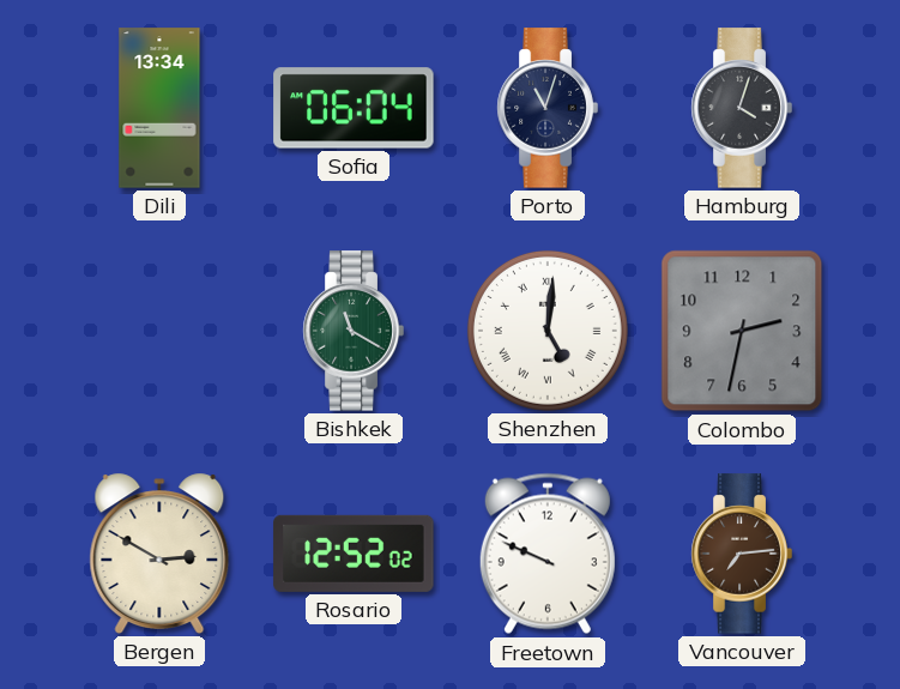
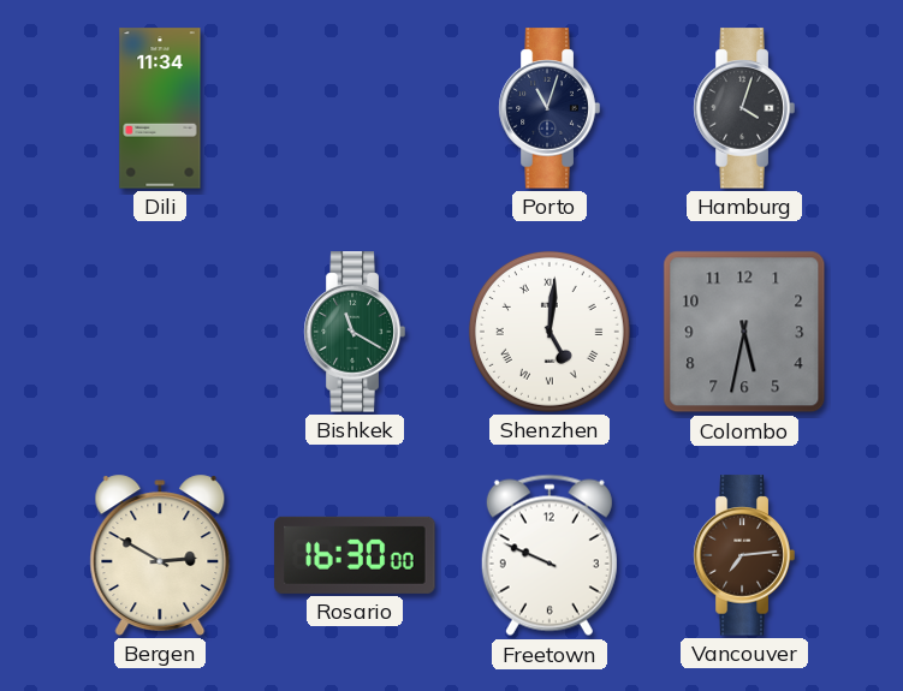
Dili: 13:34 -> 11:34 (160, 108)
Sofia: 06:04 -> none (354, 108)
Colombo: 2:32 -> 5:32 (744, 332)
Rosario: 12:52 -> 16:30 (355, 555)
